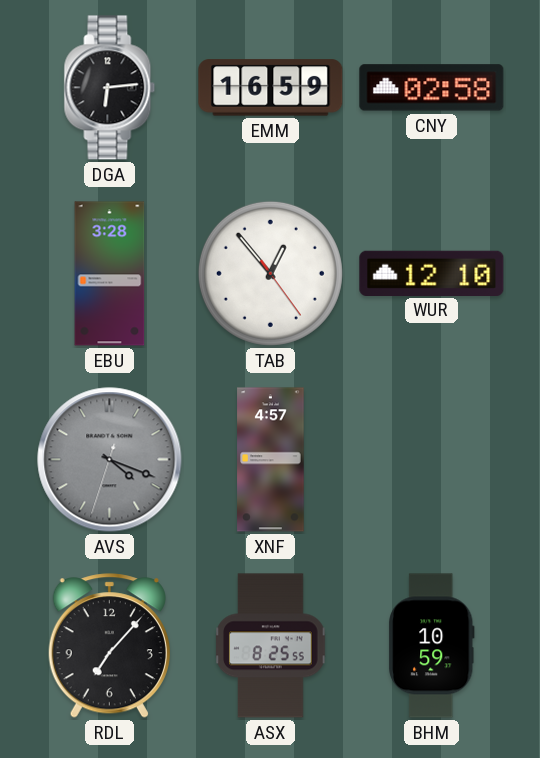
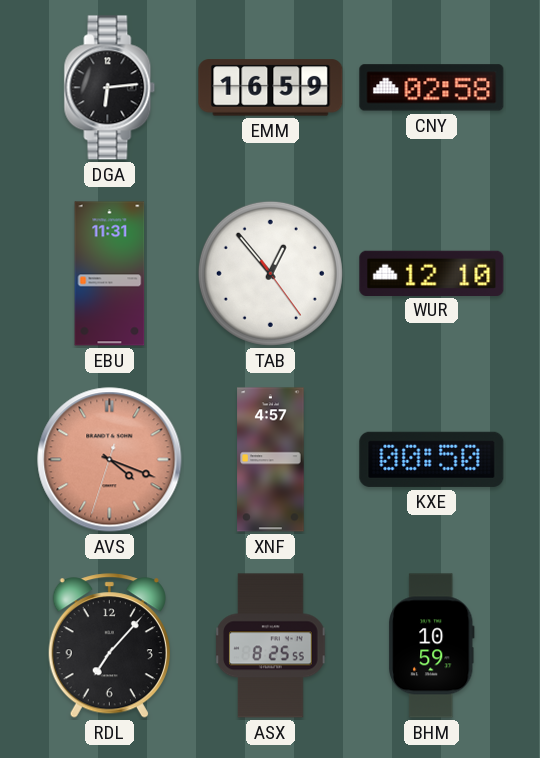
EBU: 3:28 -> 11:31 (110, 274)
AVS dial: grey -> salmon (110, 460)
KXE: none -> 00:50 (432, 459)
